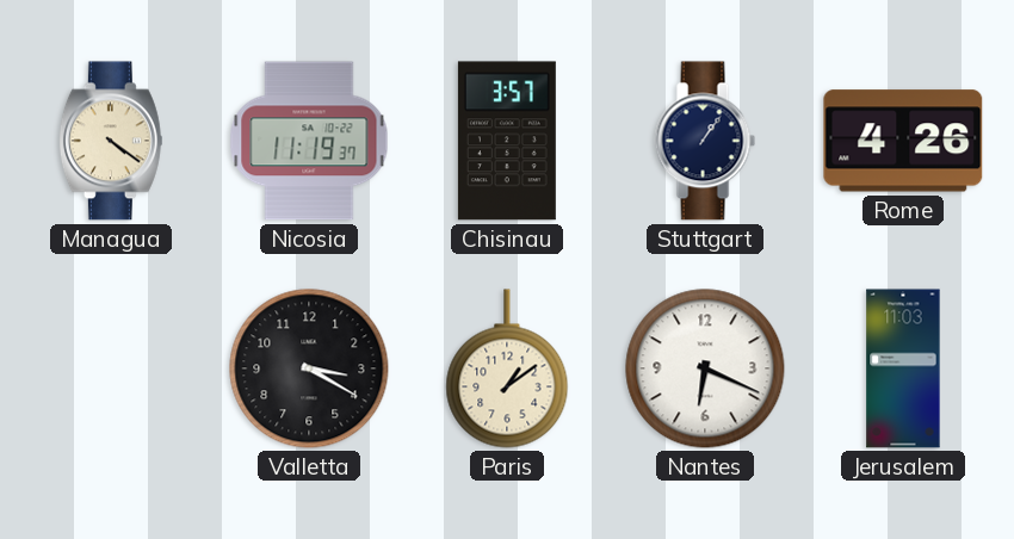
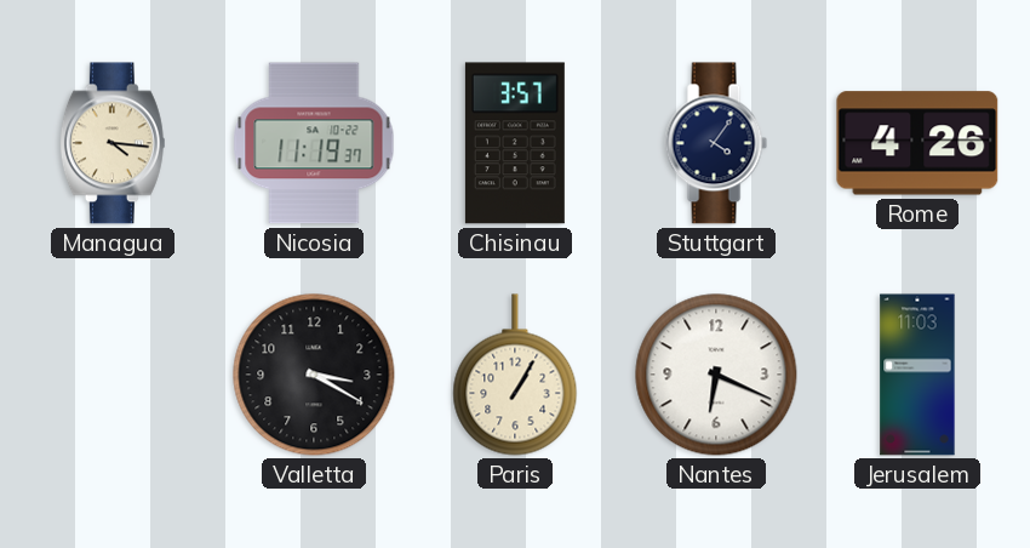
Managua: 4:21 -> 4:16 (113, 143)
Stuttgart: 1:06 -> 4:06 (716, 143)
Paris: 1:09 -> 1:05 (515, 375)
